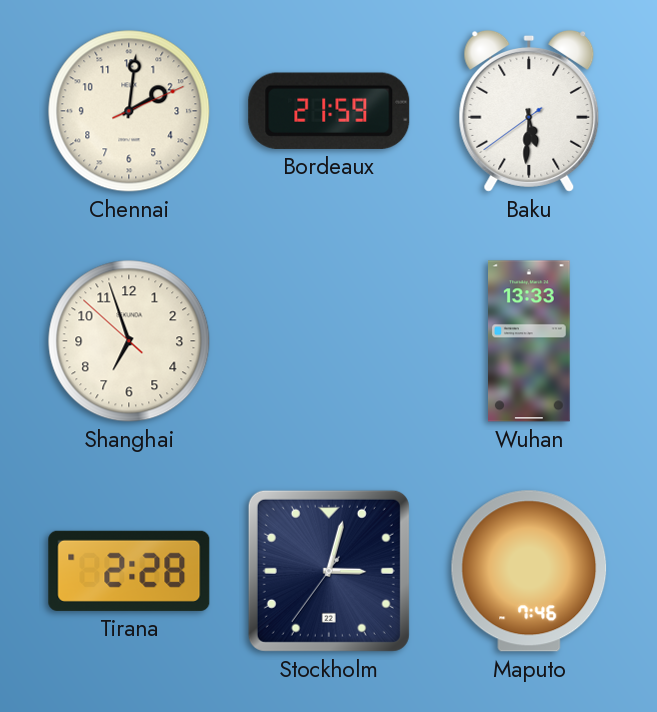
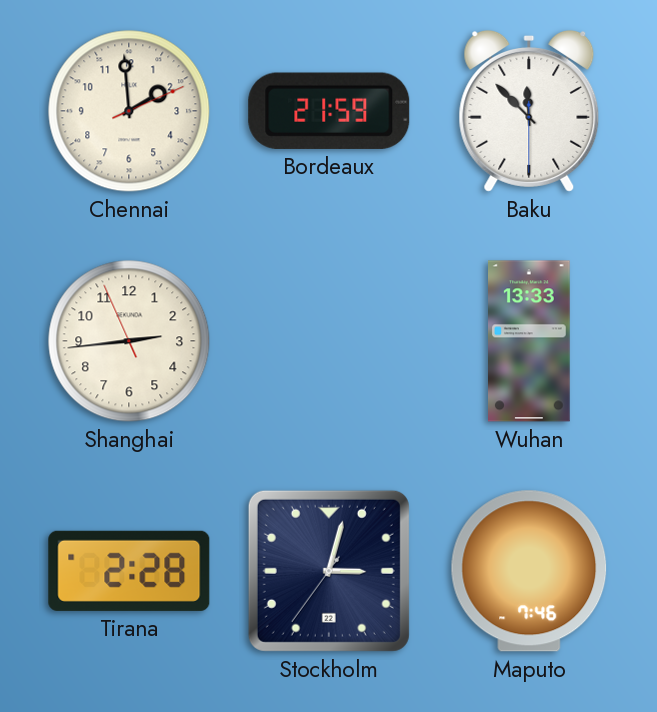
Chennai: 2:01 -> 1:59 (129, 111)
Baku: 5:30 -> 11:52 (529, 111)
Shanghai: 6:56 -> 2:43 (129, 341)
